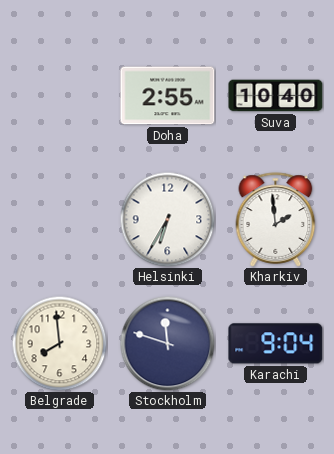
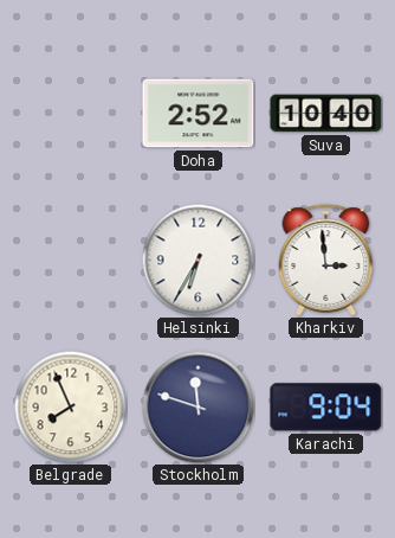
Doha: 2:55 -> 2:52 (199, 114)
Kharkiv: 1:59 -> 2:59 (326, 261)
Belgrade: 7:59 -> 7:56 (70, 406)
